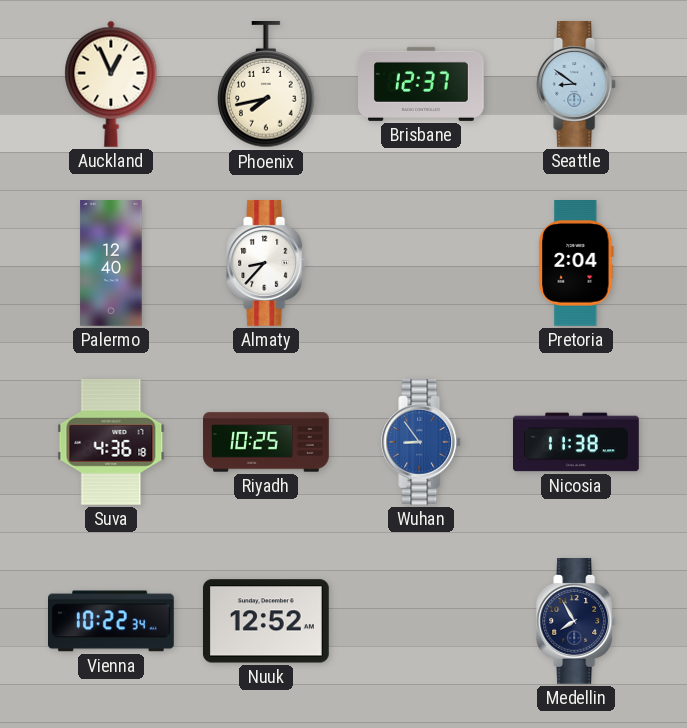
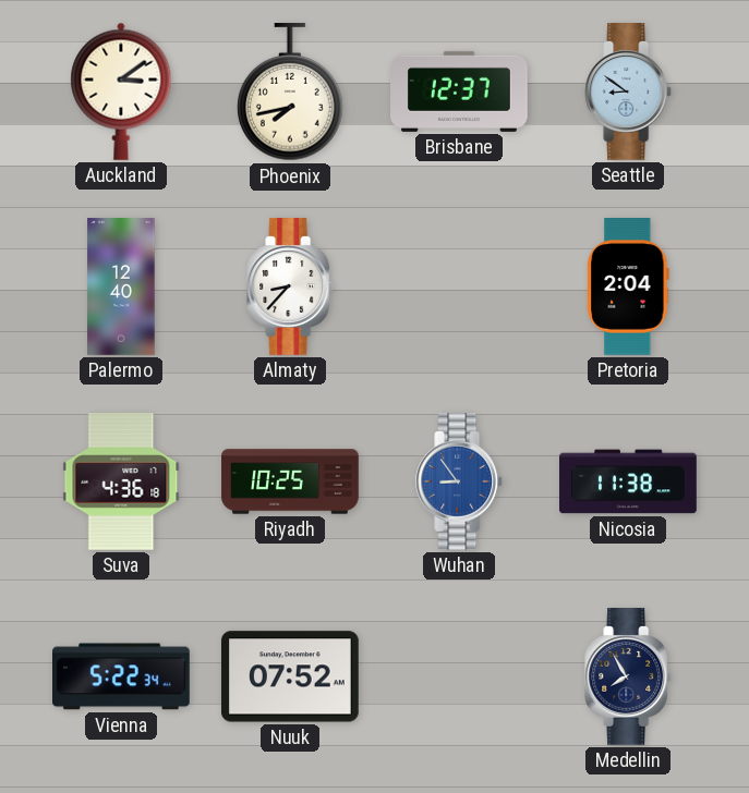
Auckland: 12:56 -> 3:09 (121, 91)
Vienna: 10:22 -> 5:22 (122, 676)
Nuuk: 12:52 -> 07:52 (290, 676)
